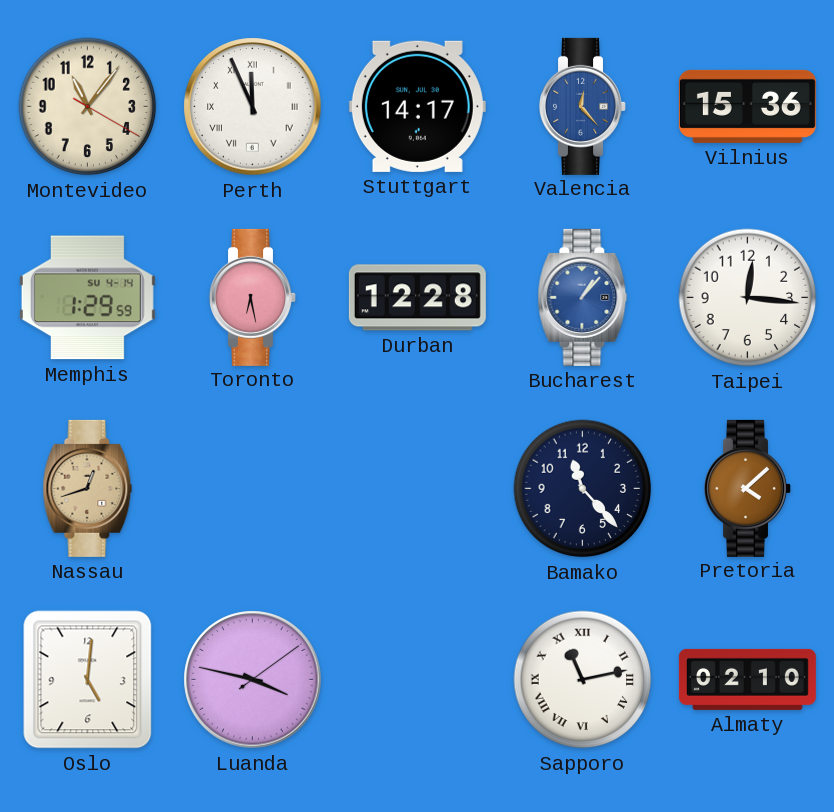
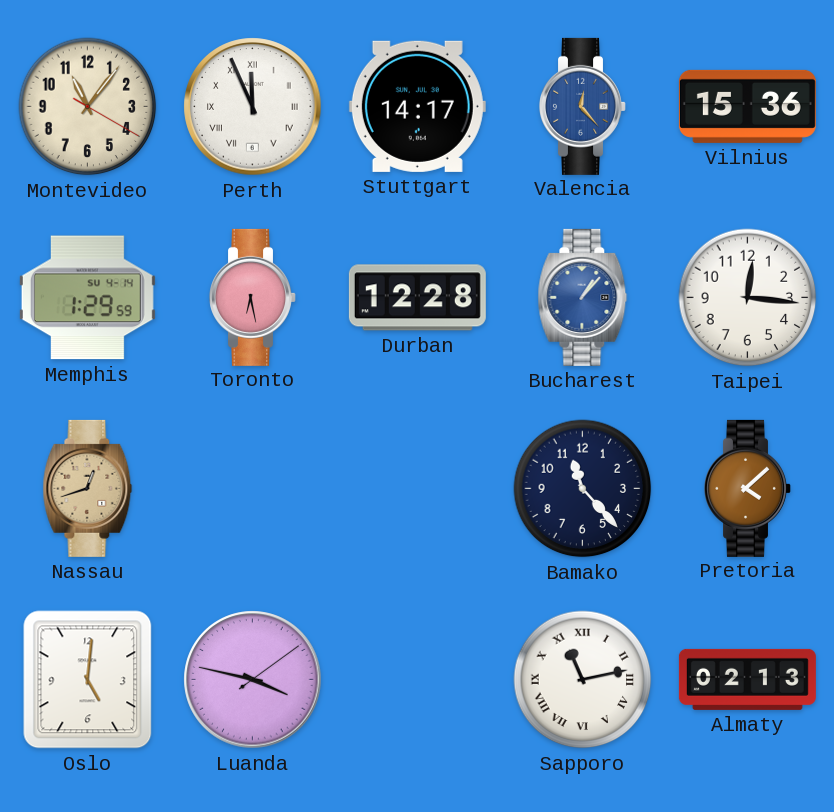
Almaty: 02:10 -> 02:13 (747, 679)
